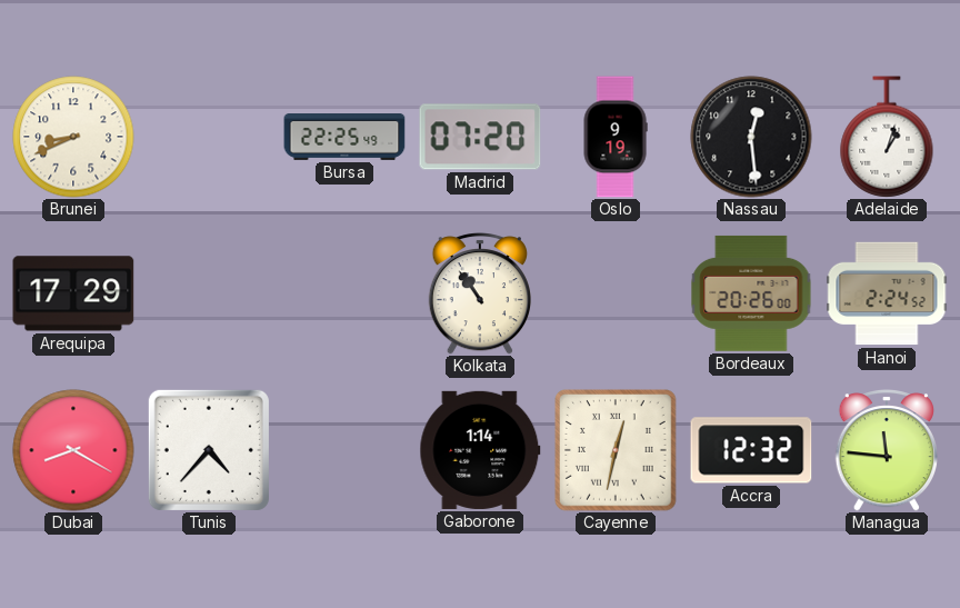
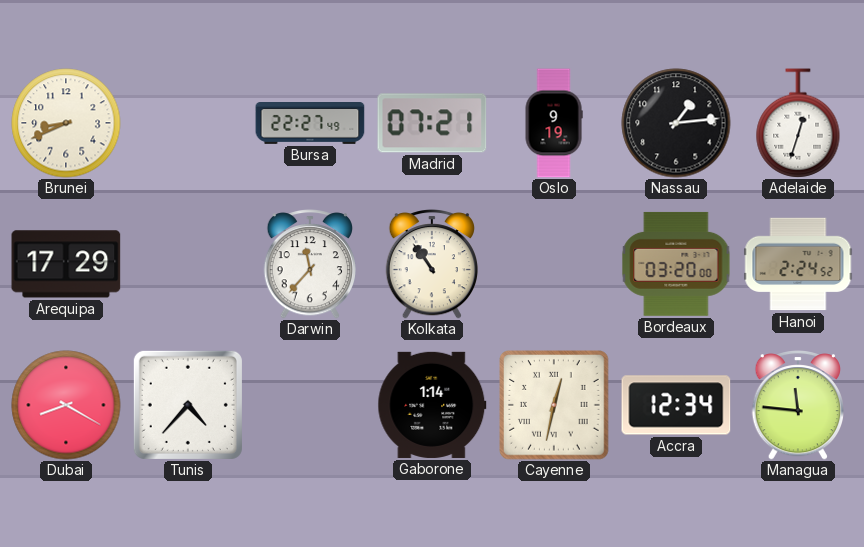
Bursa: 22:25 -> 22:27 (310, 124)
Madrid: 07:20 -> 07:21 (432, 123)
Nassau: 12:29 -> 1:14 (676, 123)
Adelaide: 1:03 -> 12:33 (798, 123)
Darwin: none -> 11:37 (309, 265)
Bordeaux: 20:26 -> 03:20 (676, 264)
Accra: 12:32 -> 12:34 (676, 405)
